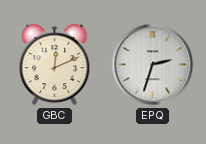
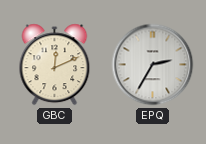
EPQ: 2:33 -> 2:35 (153, 65)
